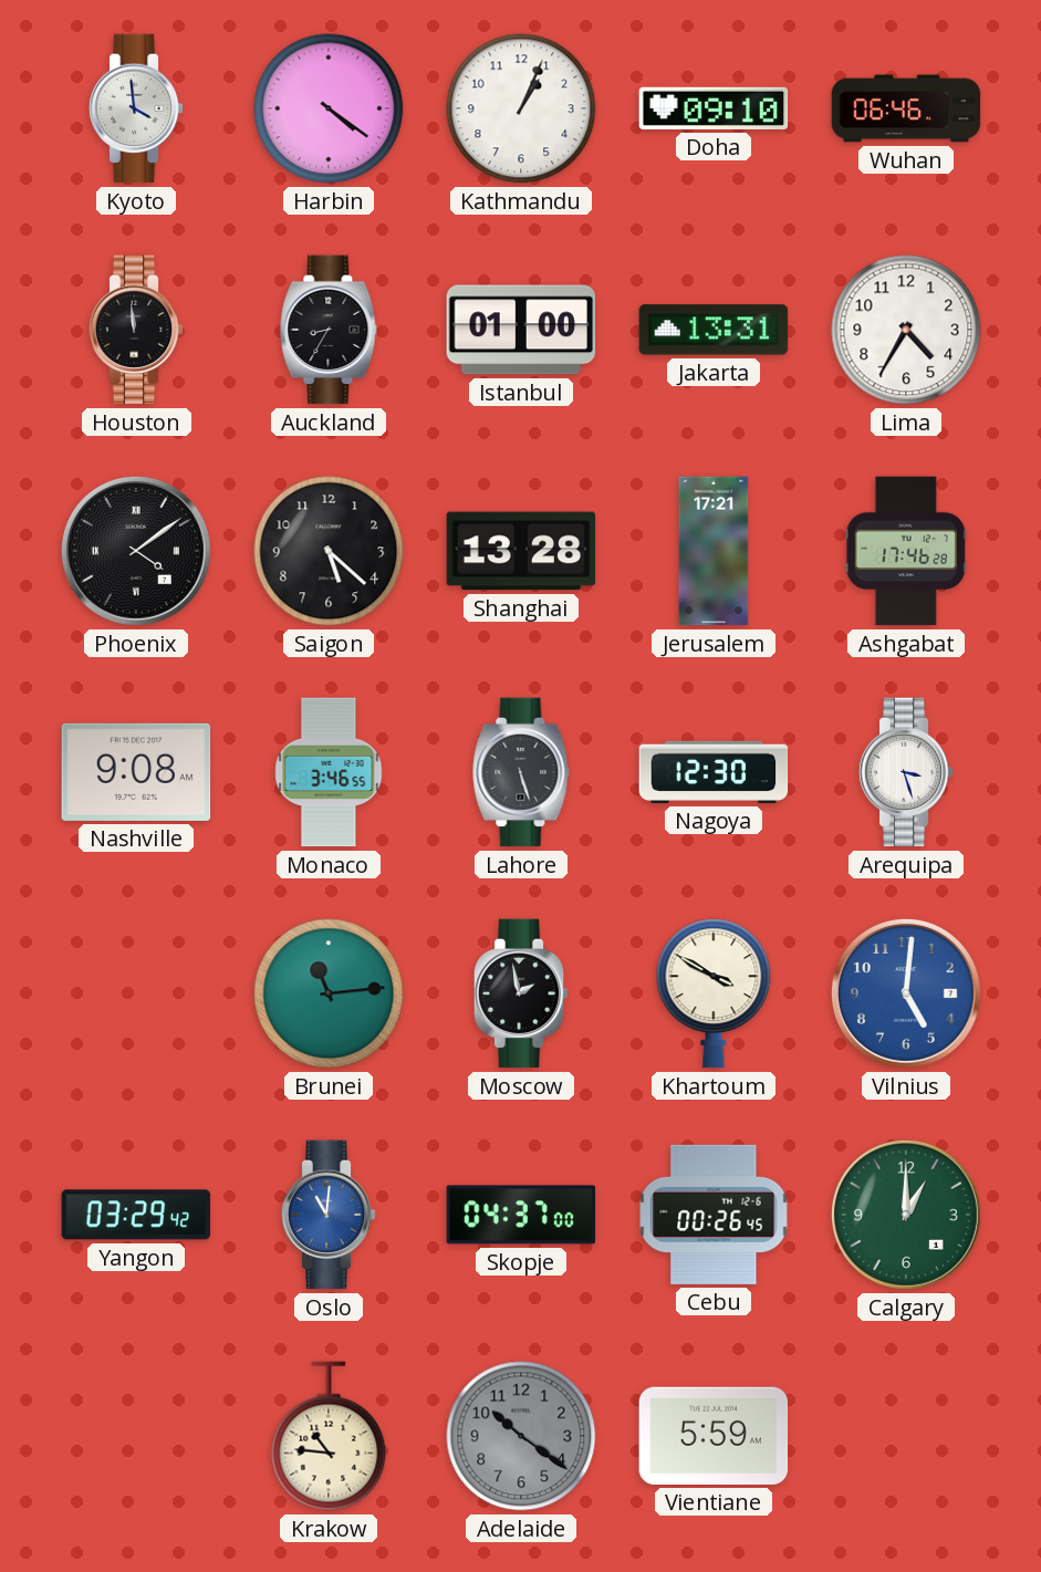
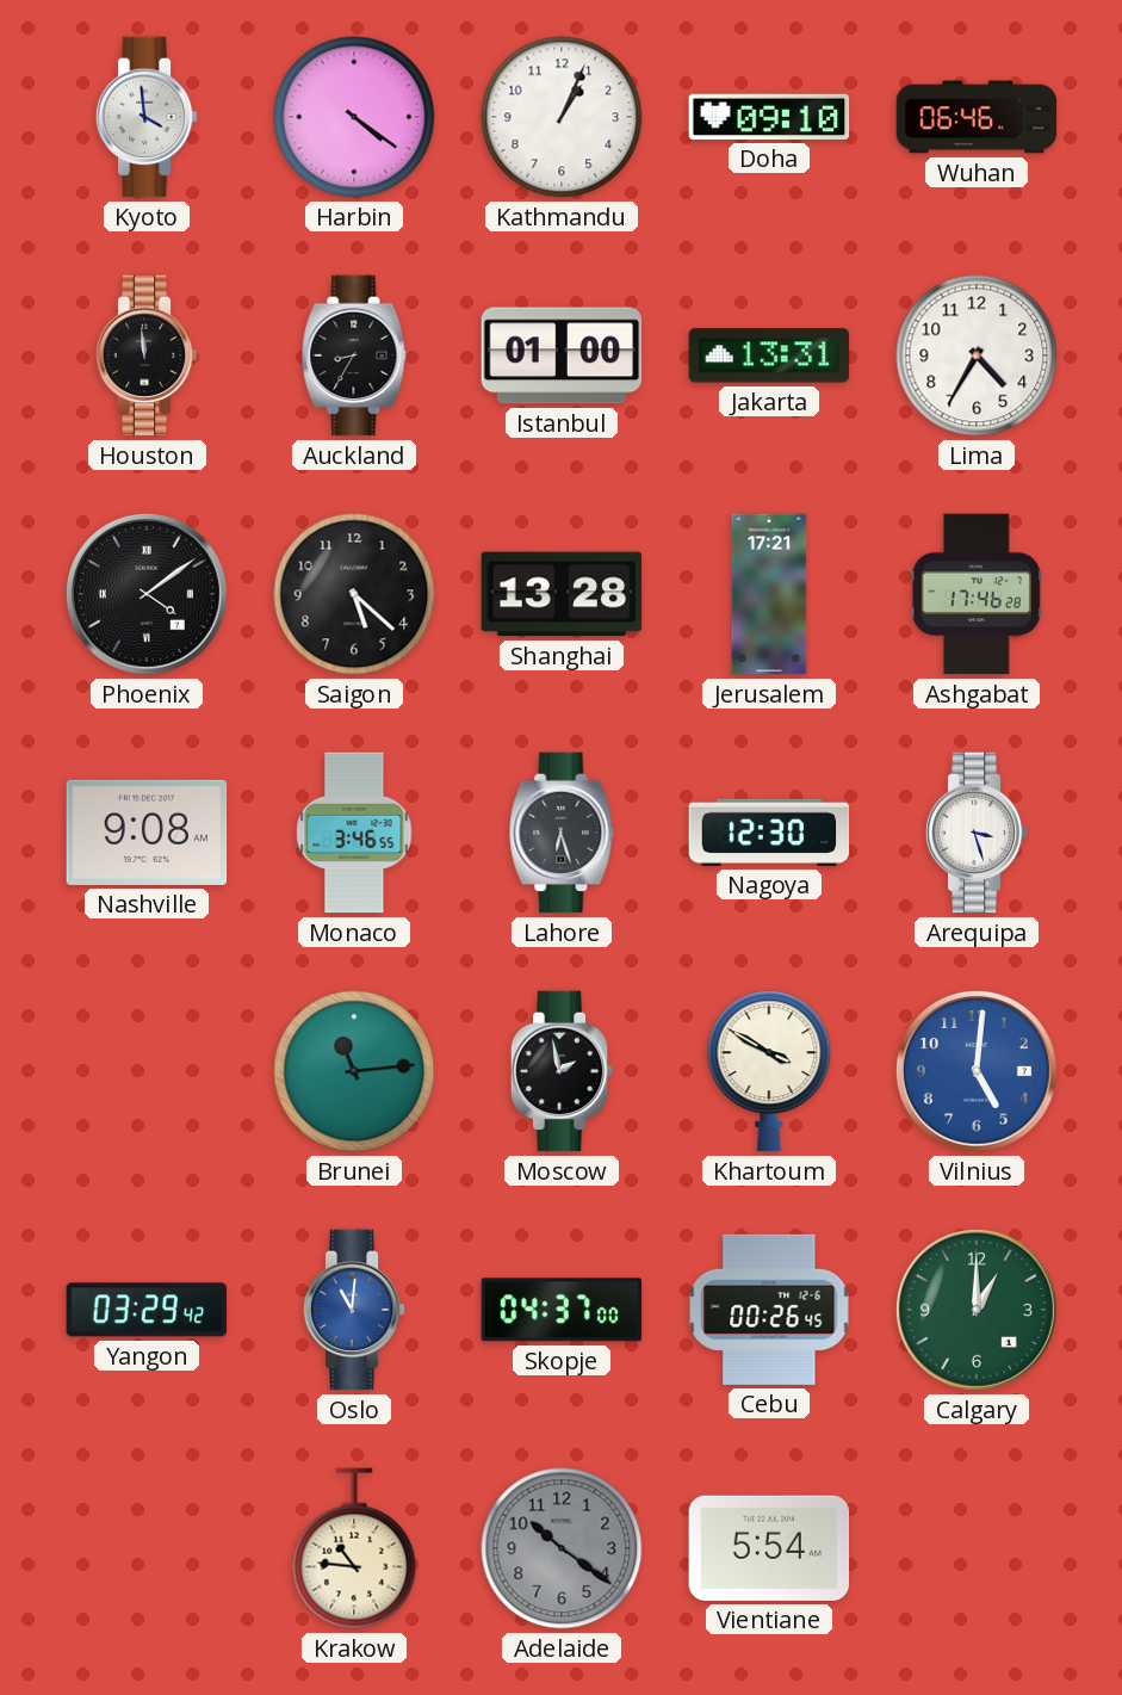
Lahore: 5:27 -> 6:27 (562, 833)
Vientiane: 5:59 -> 5:54 (769, 1548)
